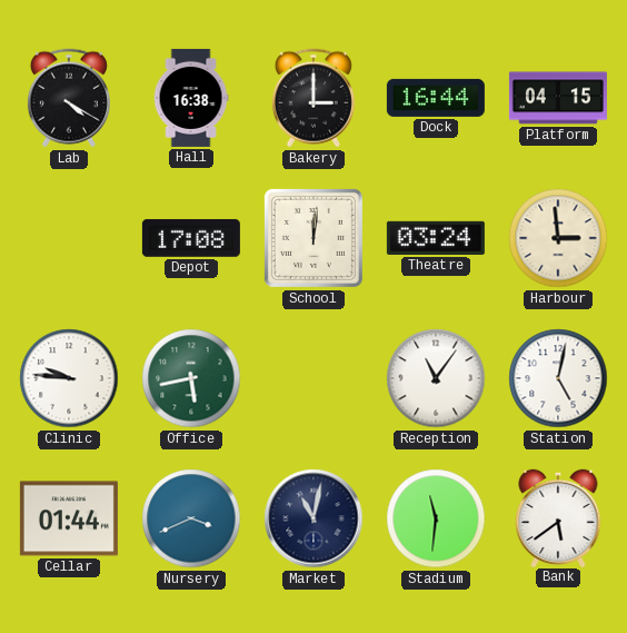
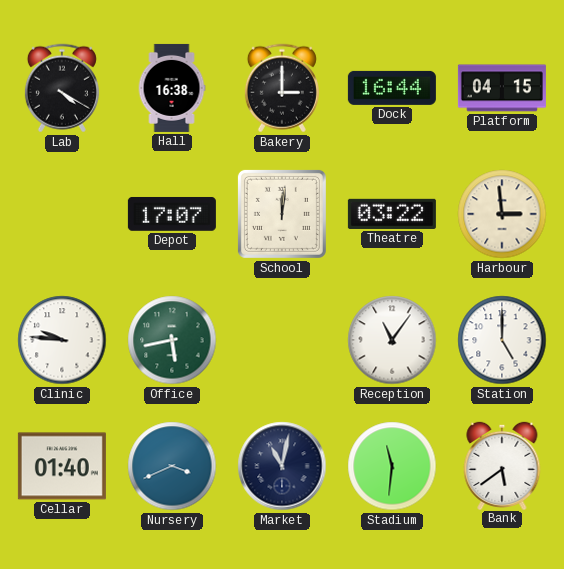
Depot: 17:08 -> 17:07 (172, 214)
Theatre: 03:24 -> 03:22 (392, 214)
Station: 5:02 -> 5:00 (502, 340)
Cellar: 01:44 -> 01:40 (62, 466)
